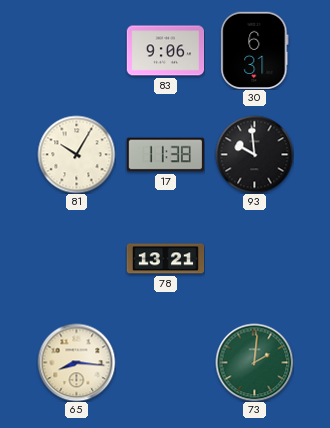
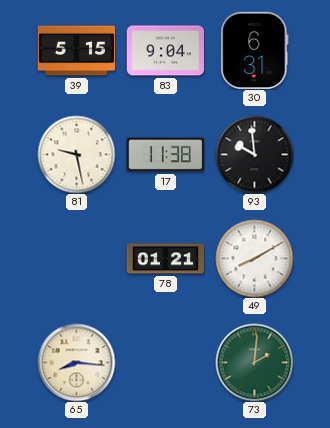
39: none -> 5:15 (76, 51)
83: 9:06 -> 9:04 (165, 51)
81: 10:05 -> 9:28 (76, 154)
78: 13:21 -> 01:21 (165, 259)
49: none -> 8:10 (254, 258)
